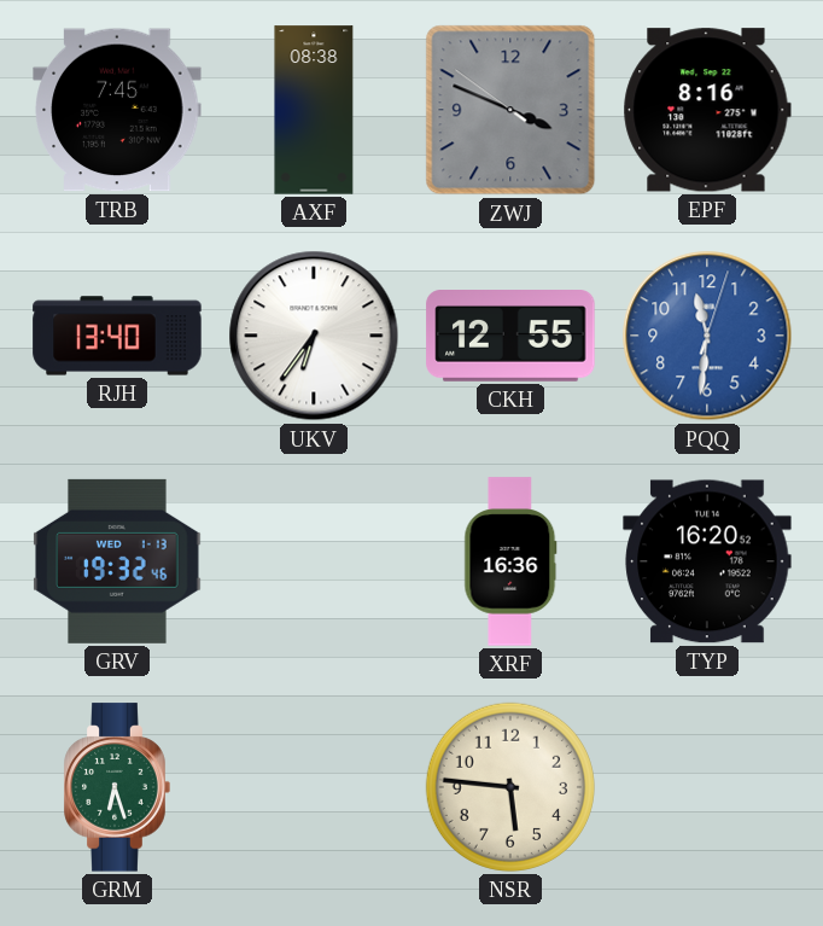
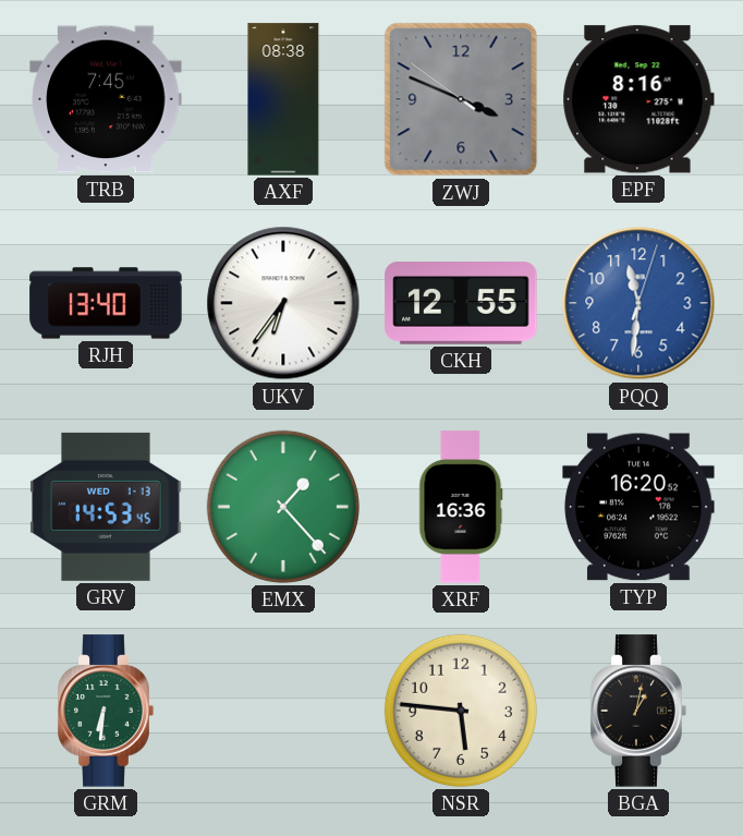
GRV: 19:32 -> 14:53 (106, 507)
EMX: none -> 1:23 (283, 507)
GRM: 6:27 -> 6:31 (106, 711)
BGA: none -> 1:02 (638, 711)
